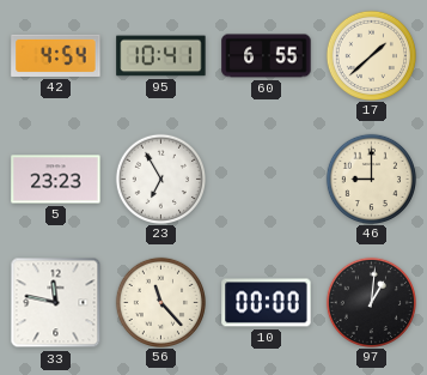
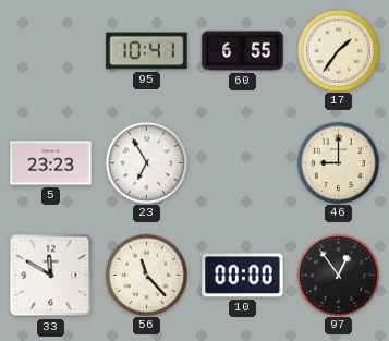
42: 4:54 -> none (56, 55)
17: 1:38 -> 1:36 (338, 50)
33: 11:47 -> 11:50 (51, 276)
97: 1:01 -> 12:54 (338, 275)
